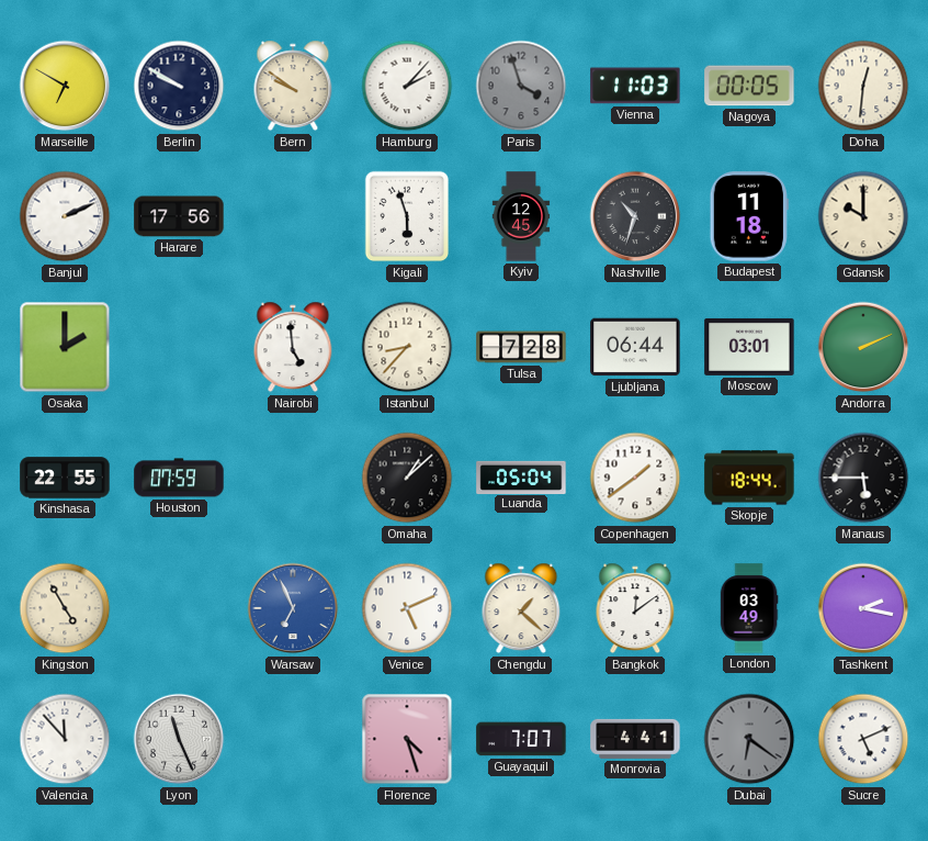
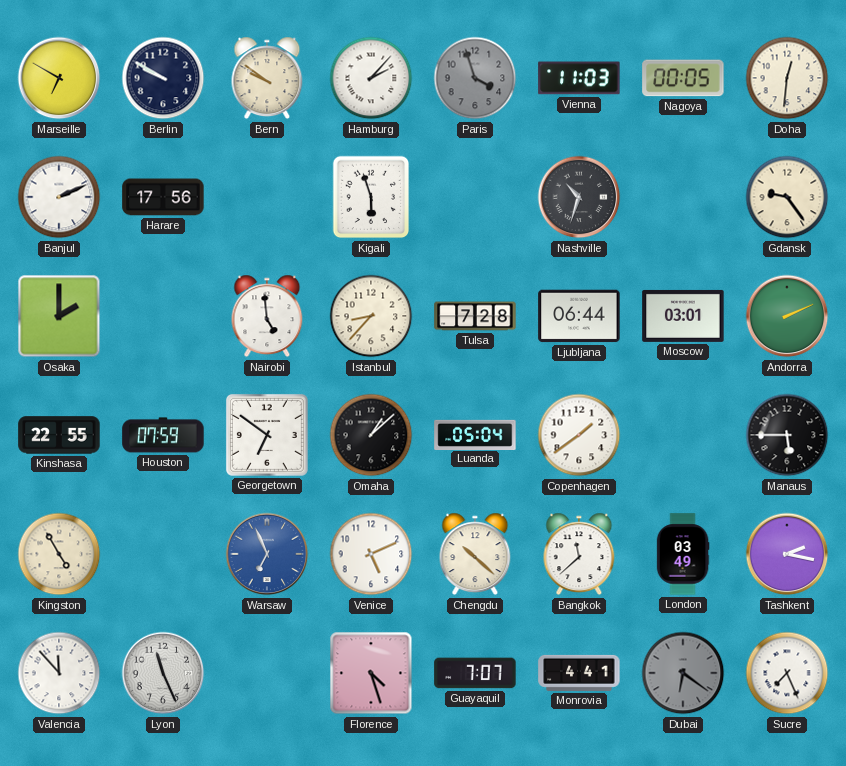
Kyiv: 12:45 -> none (521, 216)
Budapest: 11:18 -> none (749, 216)
Gdansk: 10:00 -> 9:24 (787, 197)
Georgetown: none -> 6:51 (267, 435)
Skopje: 18:44 -> none (749, 478)
Chengdu: 1:22 -> 10:22 (475, 554)
Bangkok: 12:09 -> 11:38 (579, 554)
Sucre: 5:11 -> 7:26 (787, 673)
